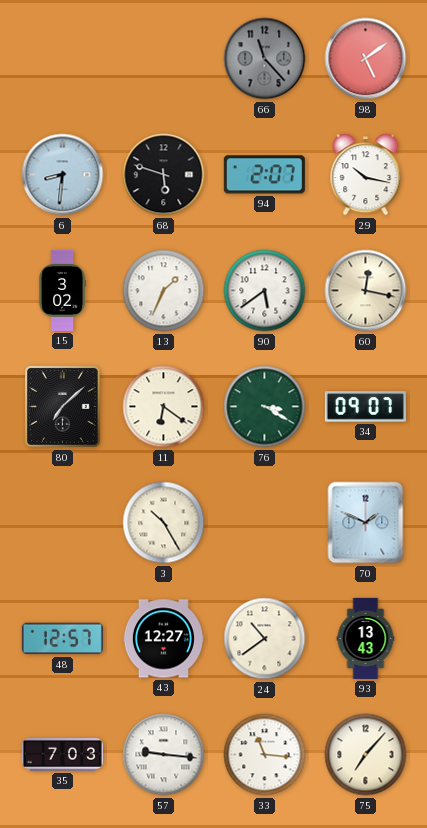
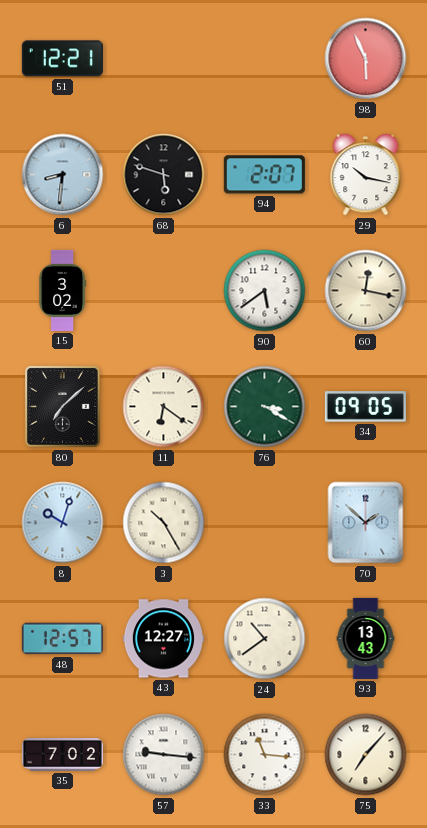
51: none -> 12:21 (62, 59)
66: 11:23 -> none (265, 59)
98: 5:09 -> 5:56 (366, 59)
13: 1:34 -> none (164, 291)
34: 09:07 -> 09:05 (365, 407)
8: none -> 10:03 (63, 523)
70: 1:49 -> 1:52 (366, 523)
35: 7:03 -> 7:02 (62, 755)
